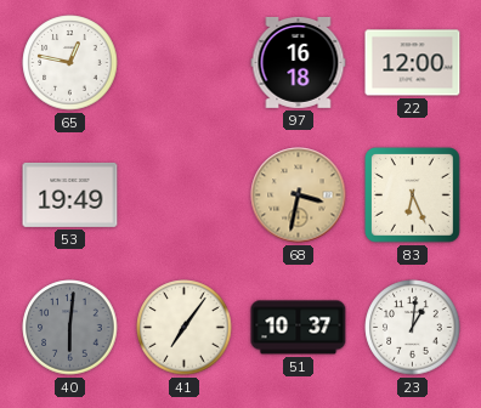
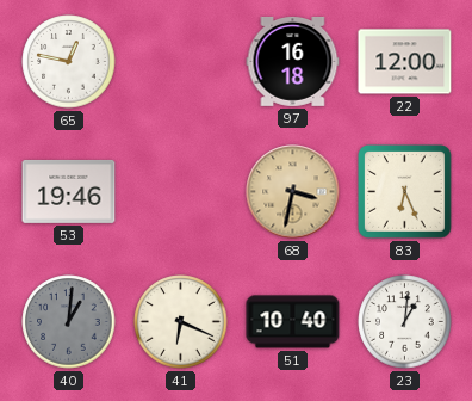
53: 19:49 -> 19:46 (69, 191)
40: 6:01 -> 1:01 (69, 322)
41: 7:06 -> 6:19 (181, 322)
51: 10:37 -> 10:40 (293, 322)
